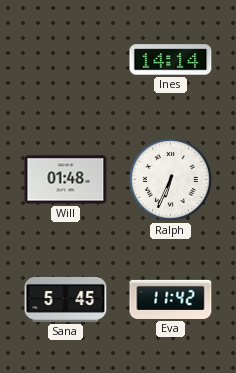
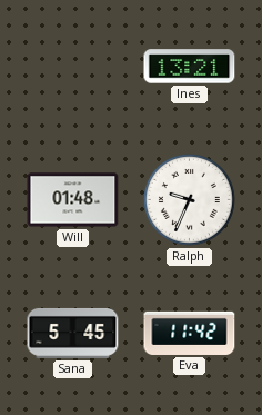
Ines: 14:14 -> 13:21 (190, 67)
Ralph: 6:34 -> 9:34 (189, 199)
